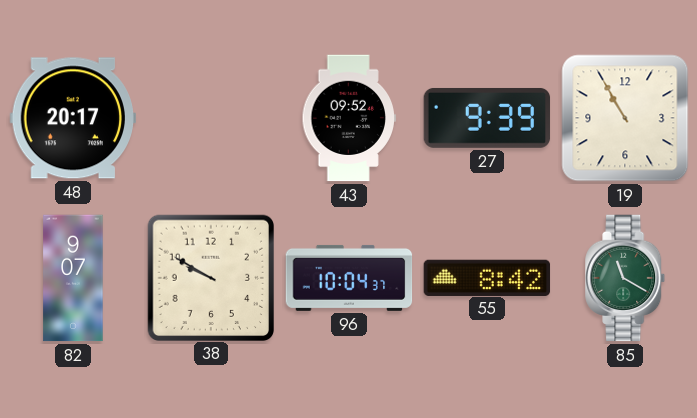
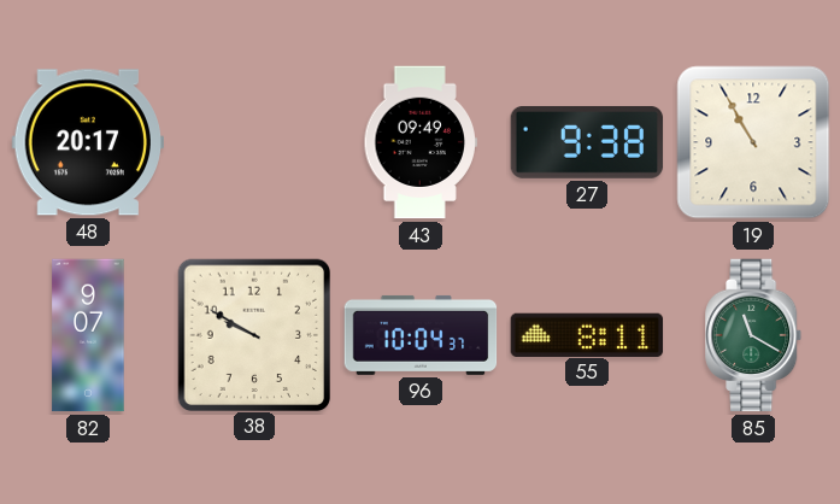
43: 09:52 -> 09:49 (421, 142)
27: 9:39 -> 9:38 (587, 142)
55: 8:42 -> 8:11 (587, 334)
